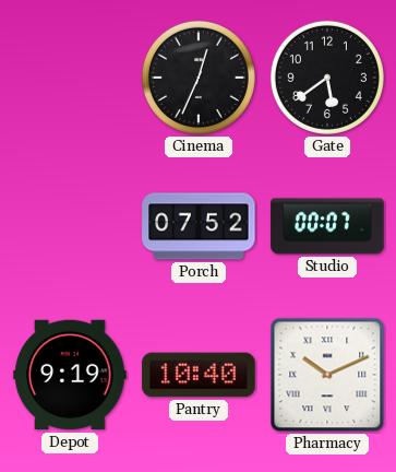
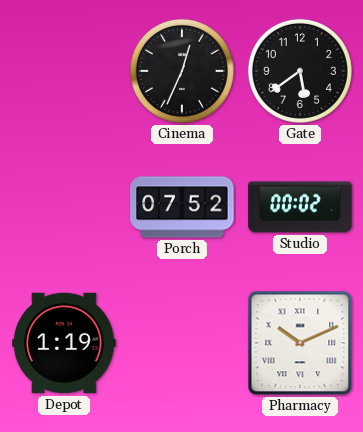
Studio: 00:07 -> 00:02 (300, 207)
Depot: 9:19 -> 1:19 (64, 343)
Pantry: 10:40 -> none (199, 375)
